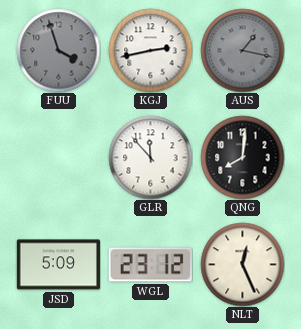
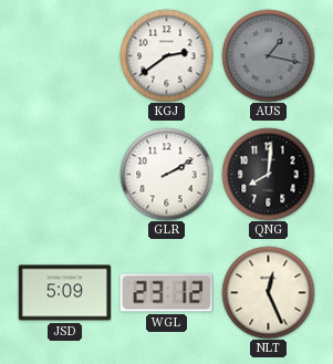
FUU: 3:57 -> none (58, 50)
KGJ: 2:43 -> 2:39 (166, 55)
GLR: 11:53 -> 2:10 (166, 174)
